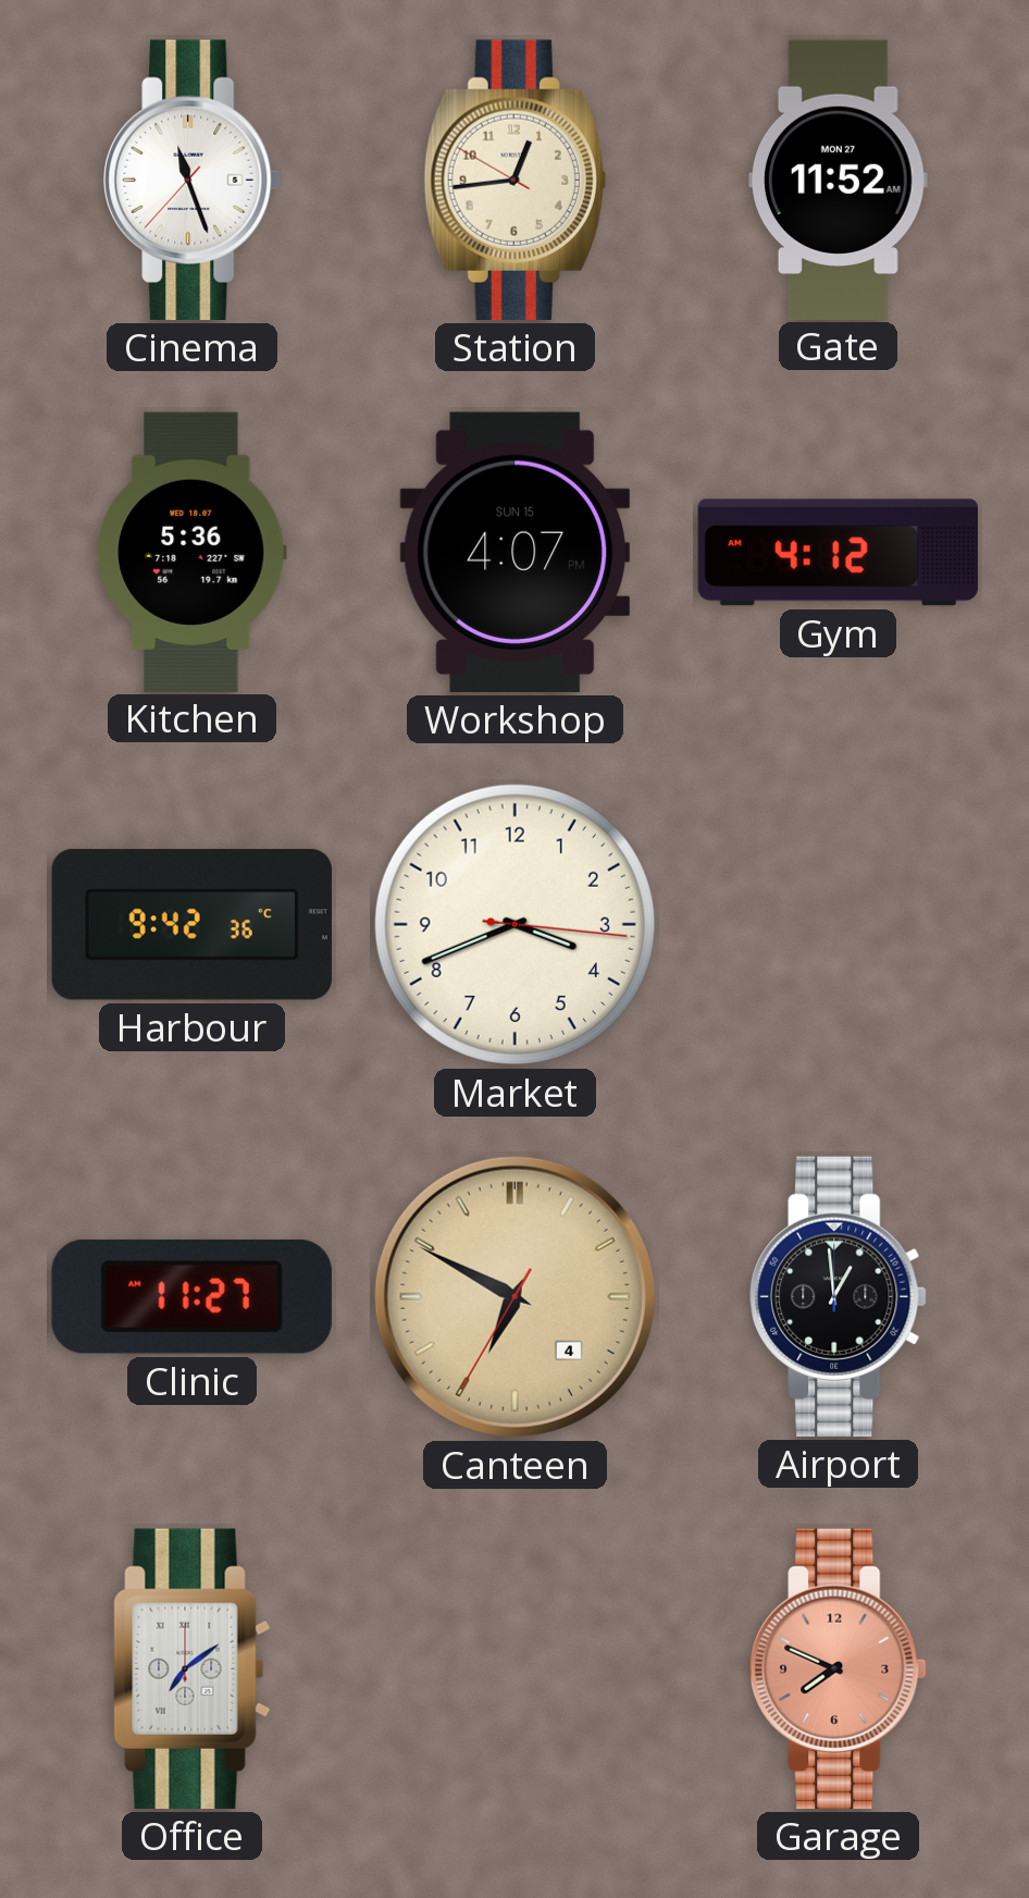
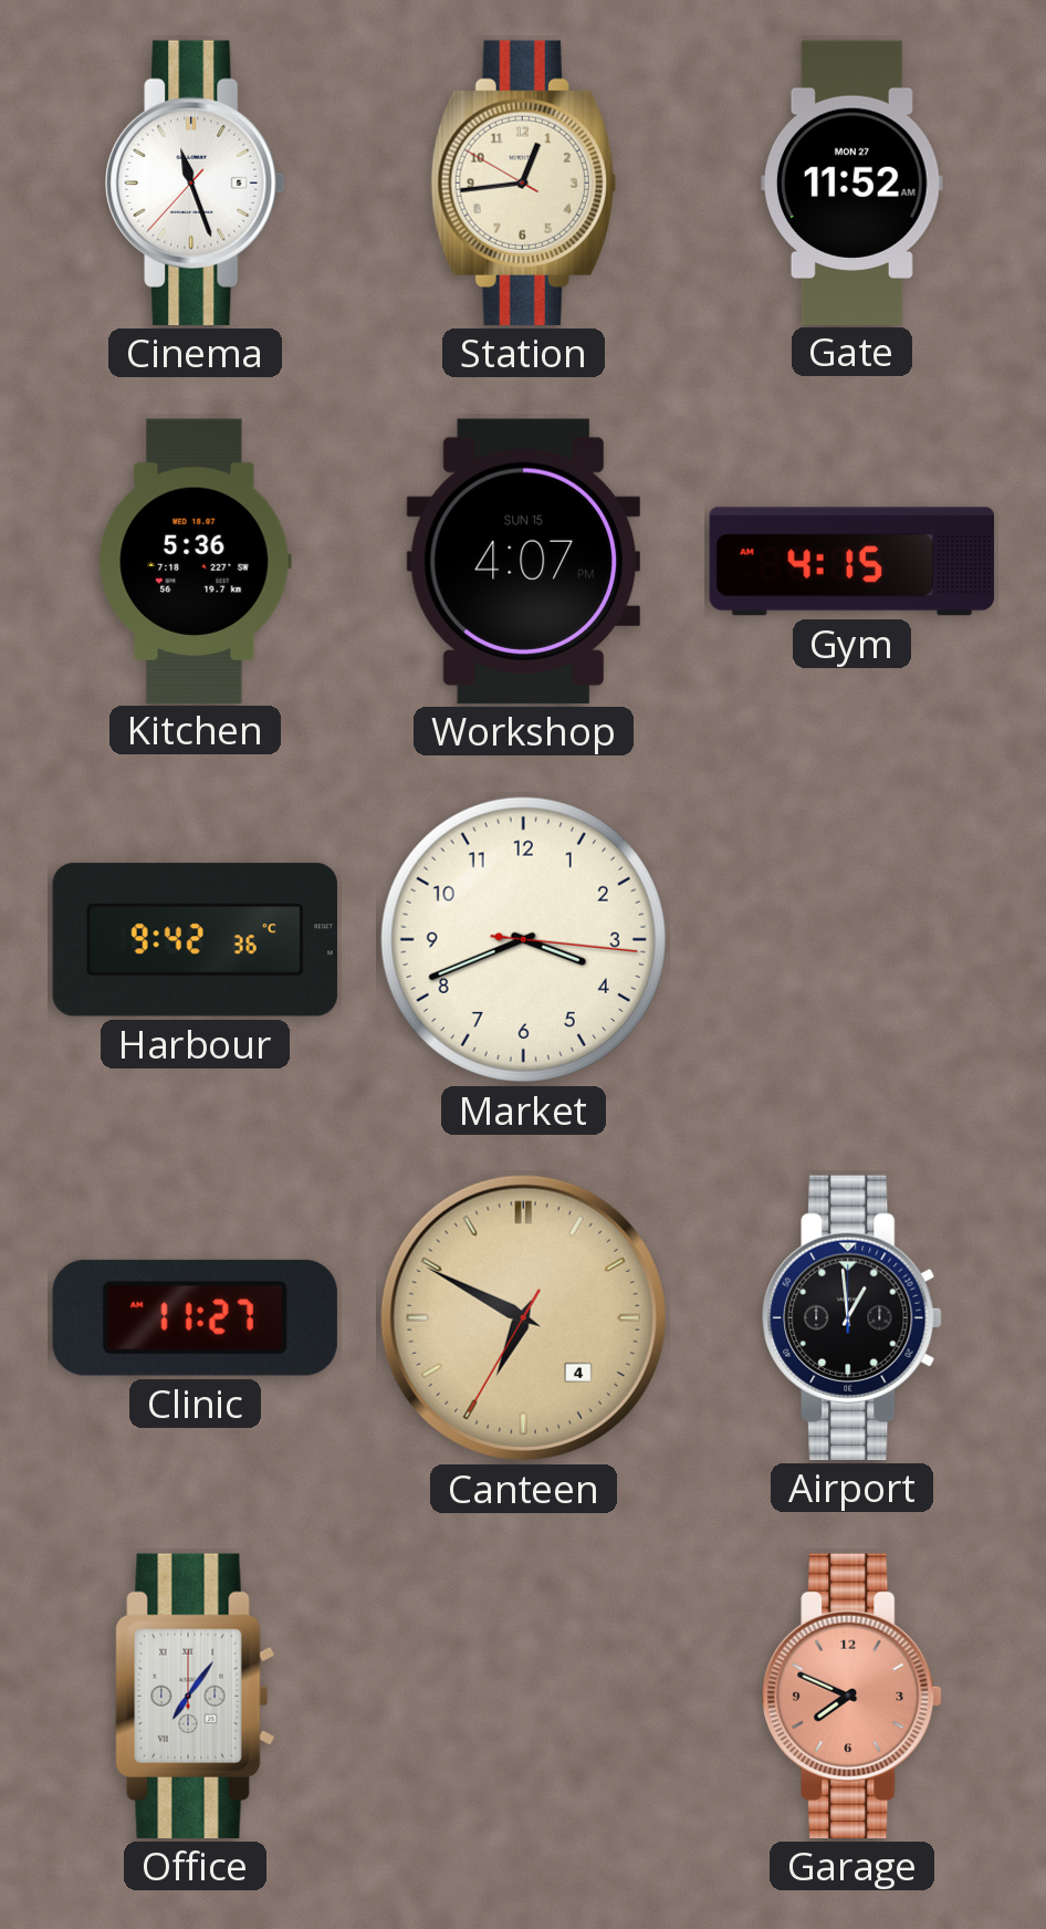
Gym: 4:12 -> 4:15 (851, 562)
Office: 7:09 -> 7:06 (196, 1696)
